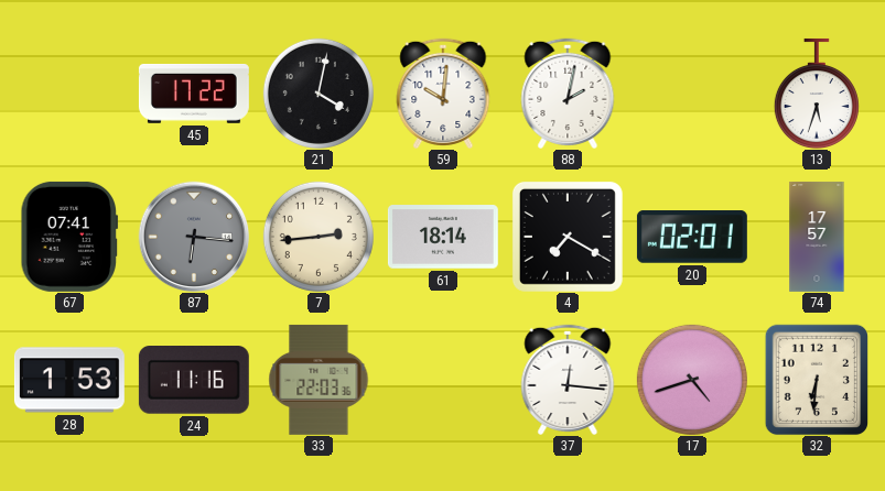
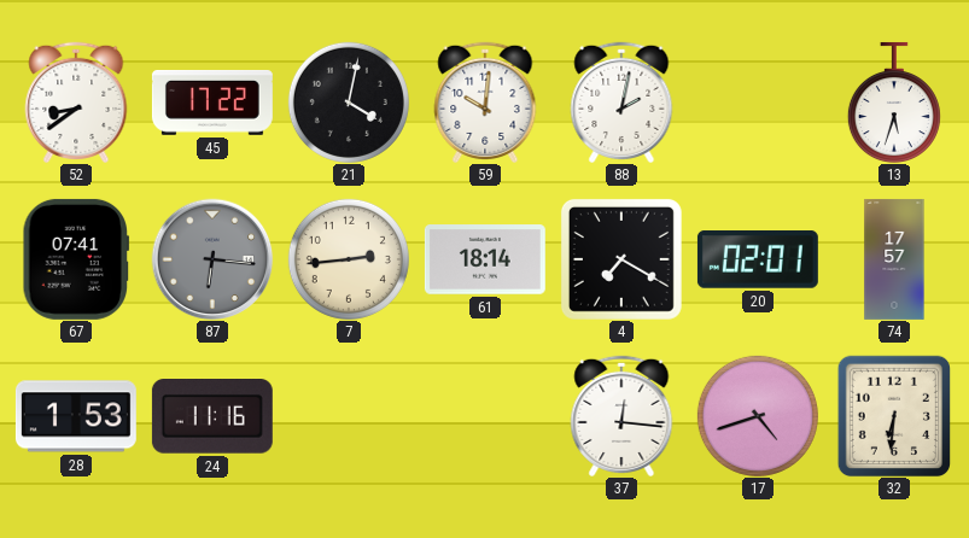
52: none -> 8:39 (76, 103)
33: 22:03 -> none (319, 380)
